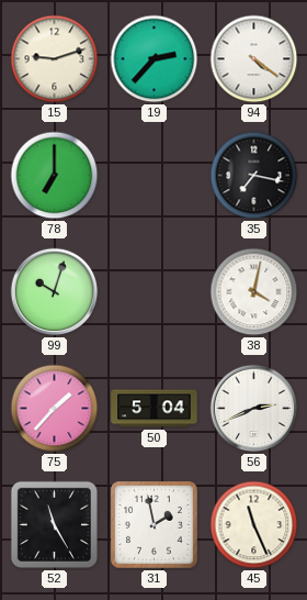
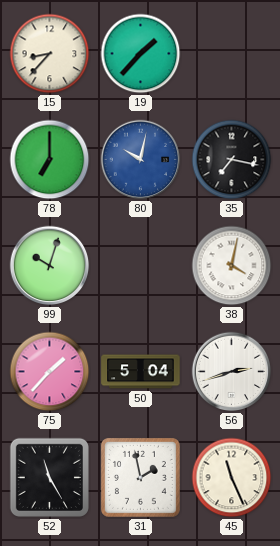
15: 9:12 -> 8:37 (50, 54)
19: 2:37 -> 1:37 (141, 54)
94: 4:21 -> none (254, 59)
80: none -> 10:02 (141, 160)
56: 2:41 -> 2:42 (232, 372)
